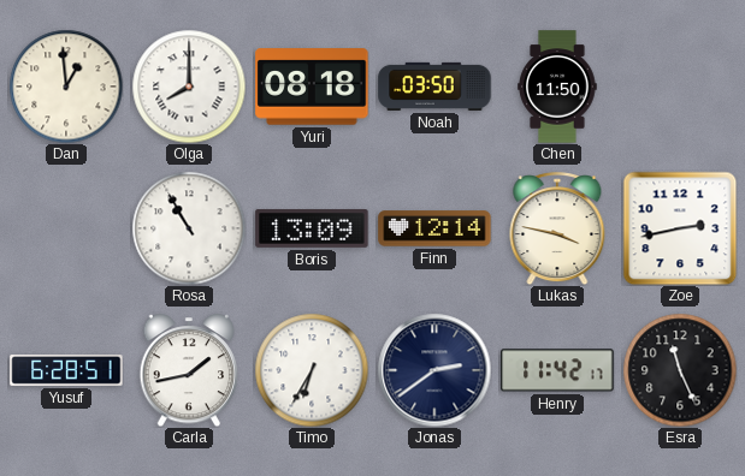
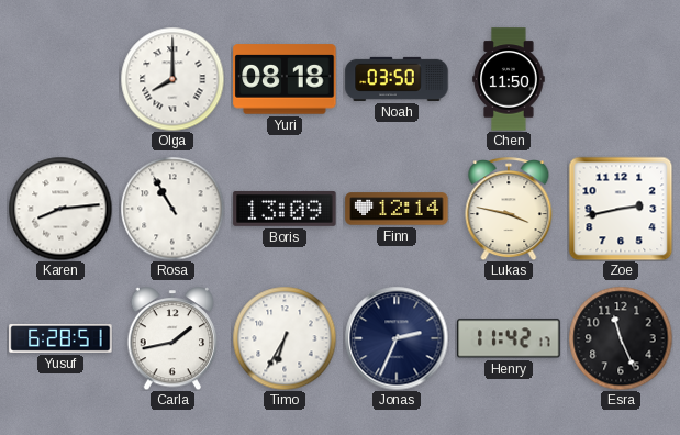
Dan: 12:59 -> none (66, 87)
Karen: none -> 8:14 (60, 209)
Jonas: 2:39 -> 2:34 (397, 338)
